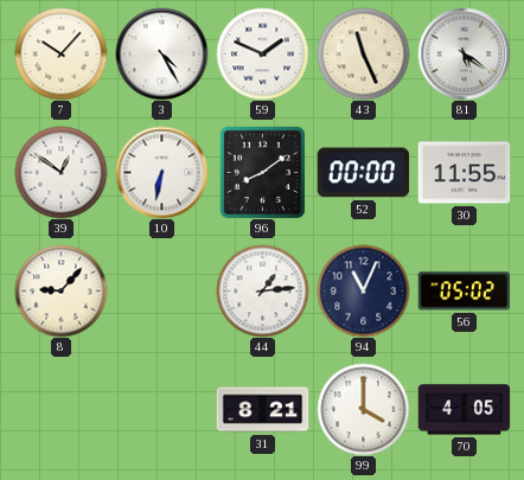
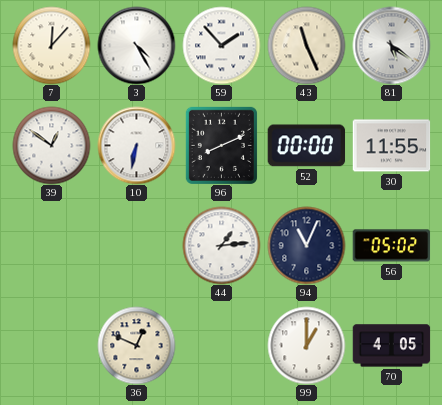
7: 10:07 -> 12:07 (51, 45)
59: 1:49 -> 1:53 (221, 45)
96: 8:09 -> 8:11 (221, 145)
8: 9:07 -> none (60, 290)
36: none -> 12:49 (136, 345)
31: 8:21 -> none (262, 410)
99: 4:00 -> 1:00 (306, 345)
